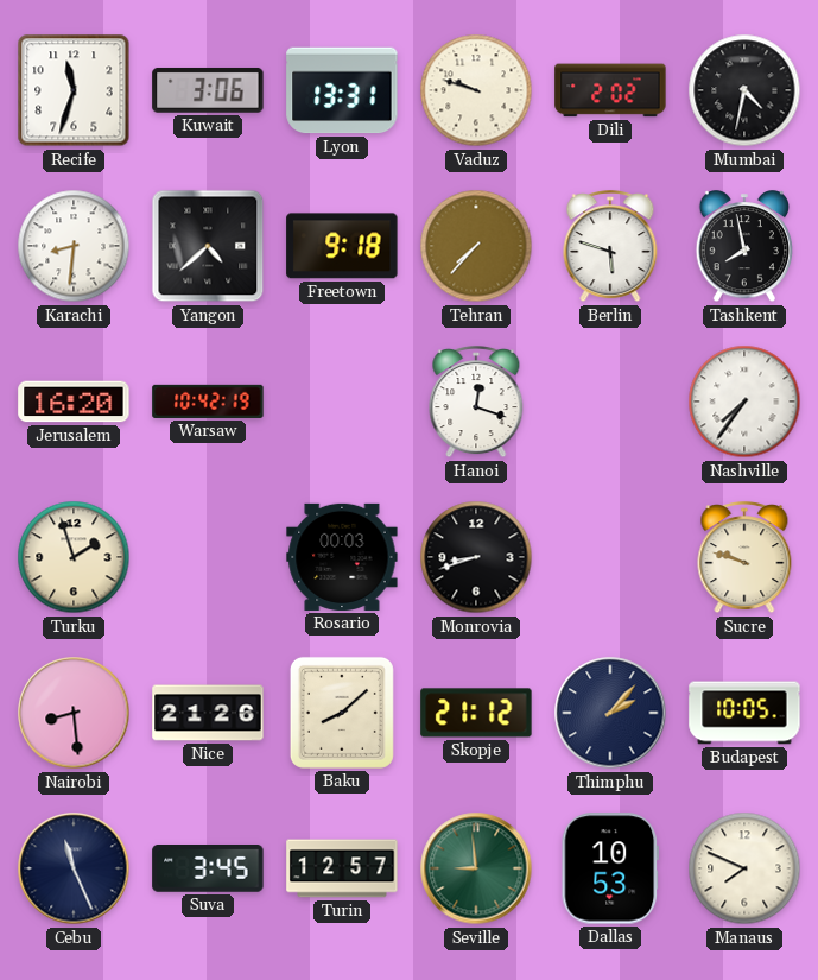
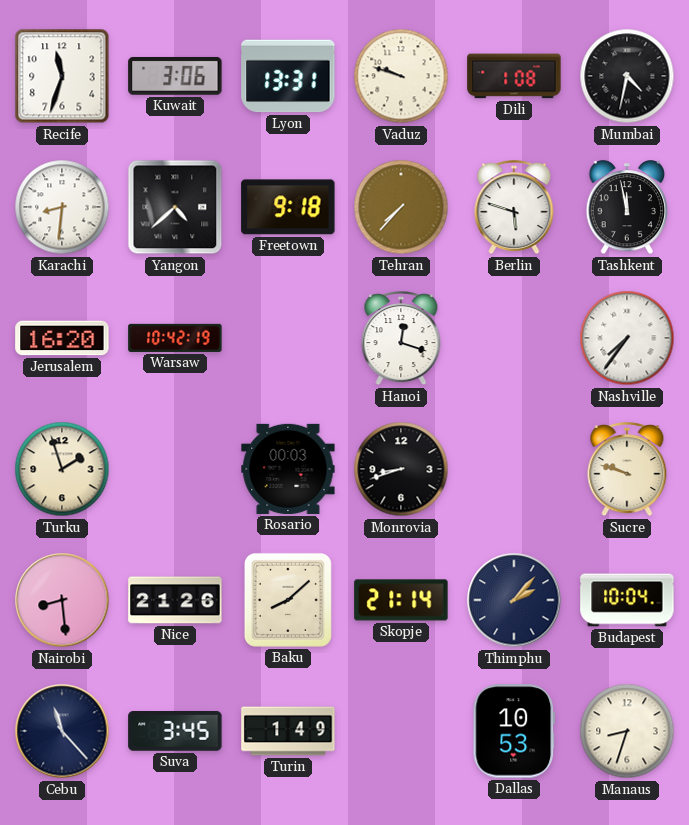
Dili: 2:02 -> 1:08 (514, 76)
Tashkent: 7:58 -> 11:58 (627, 208)
Skopje: 21:12 -> 21:14 (401, 600)
Budapest: 10:05 -> 10:04 (627, 600)
Cebu: 11:26 -> 11:23 (62, 731)
Turin: 12:57 -> 1:49 (288, 731)
Seville: 8:59 -> none (476, 868)
Manaus: 7:49 -> 8:33 (627, 731)
